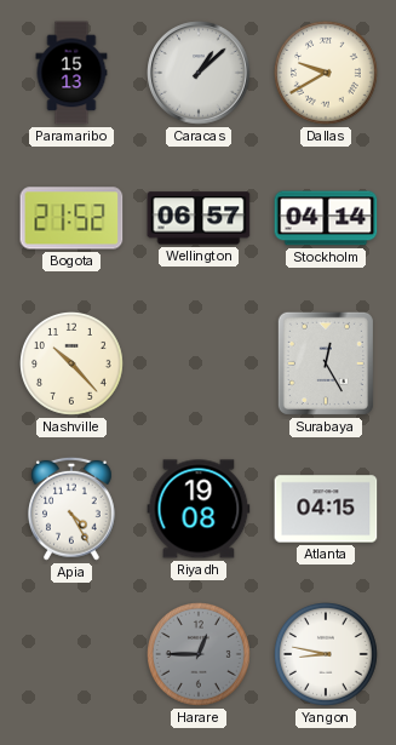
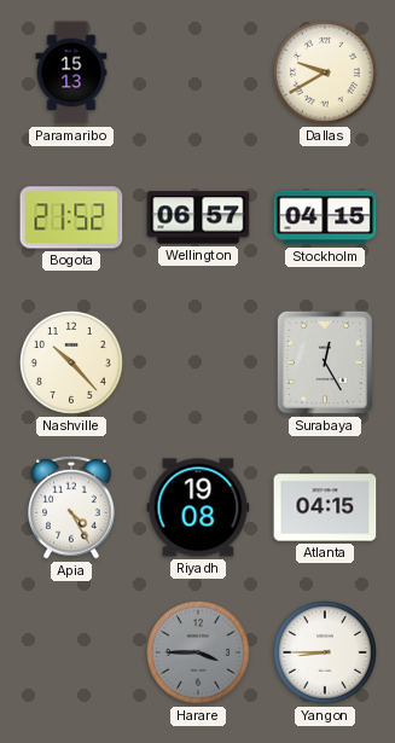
Caracas: 1:08 -> none (199, 73)
Stockholm: 04:14 -> 04:15 (325, 217)
Harare: 12:45 -> 3:45 (199, 654)
Yangon: 8:47 -> 8:45 (326, 654)
